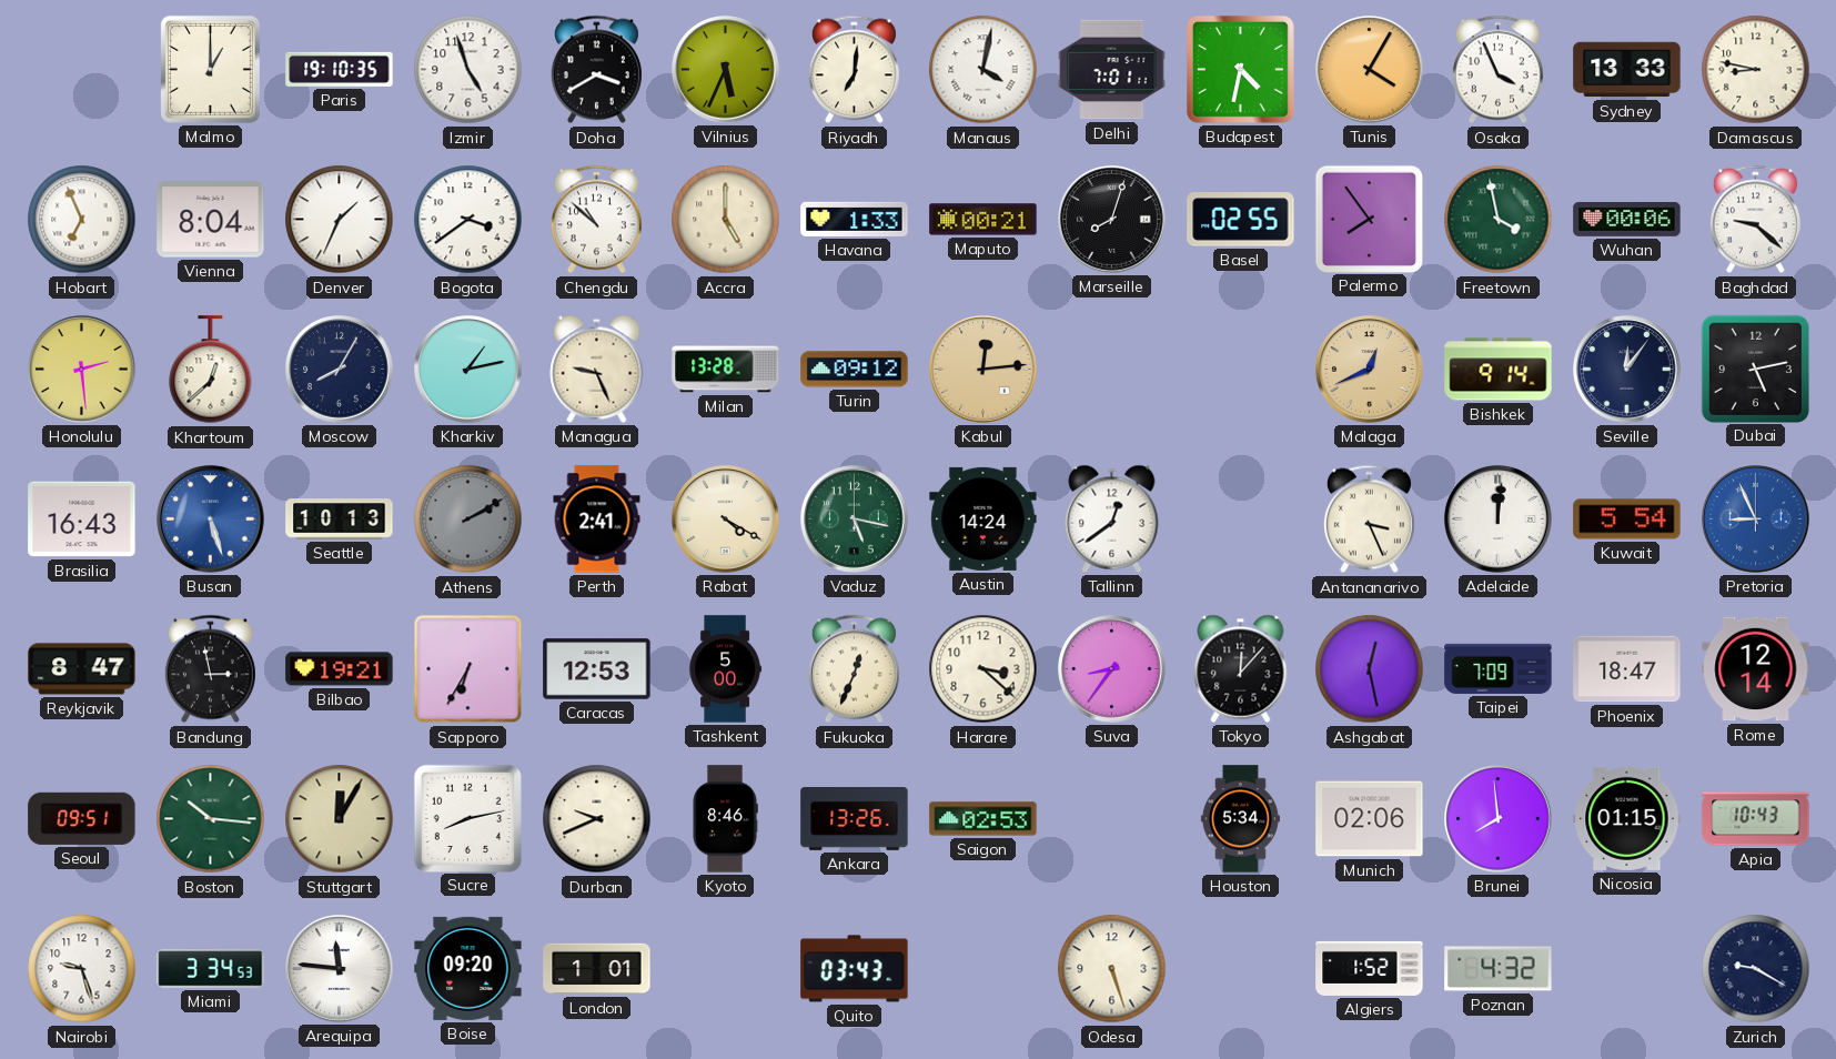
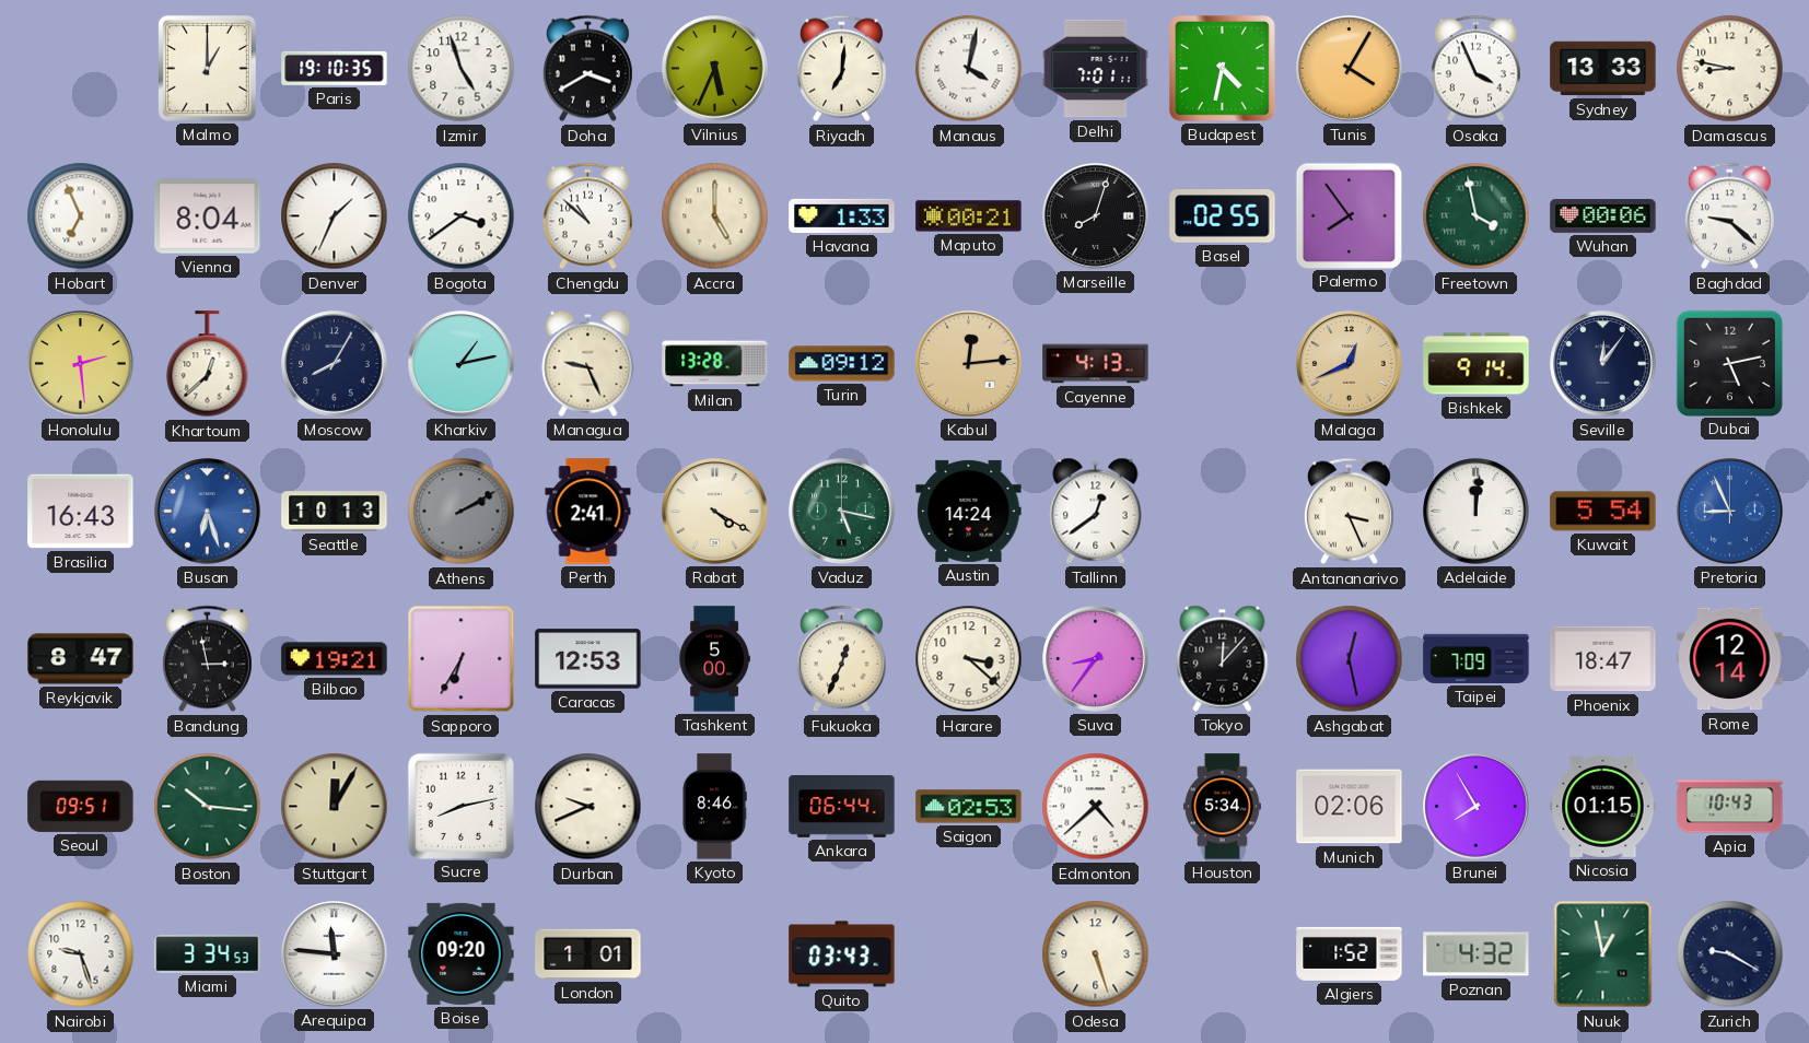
Cayenne: none -> 4:13 (1096, 364)
Busan: 5:27 -> 6:27 (208, 512)
Ankara: 13:26 -> 06:44 (842, 807)
Edmonton: none -> 4:38 (1096, 807)
Brunei: 7:59 -> 7:55 (1477, 807)
Nuuk: none -> 12:58 (1603, 954)
